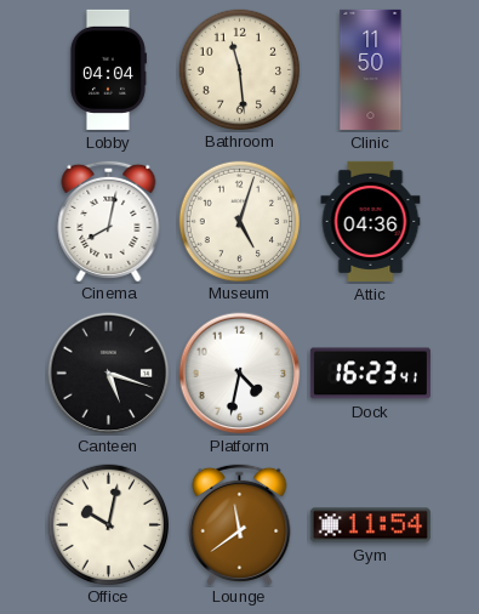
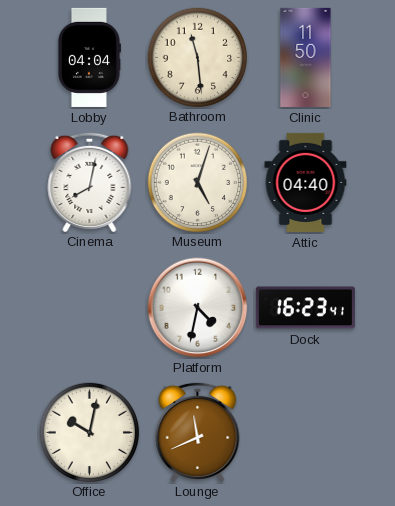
Attic: 04:36 -> 04:40 (306, 182)
Canteen: 5:18 -> none (109, 374)
Lounge: 11:39 -> 11:41 (198, 431)
Gym: 11:54 -> none (370, 525)
